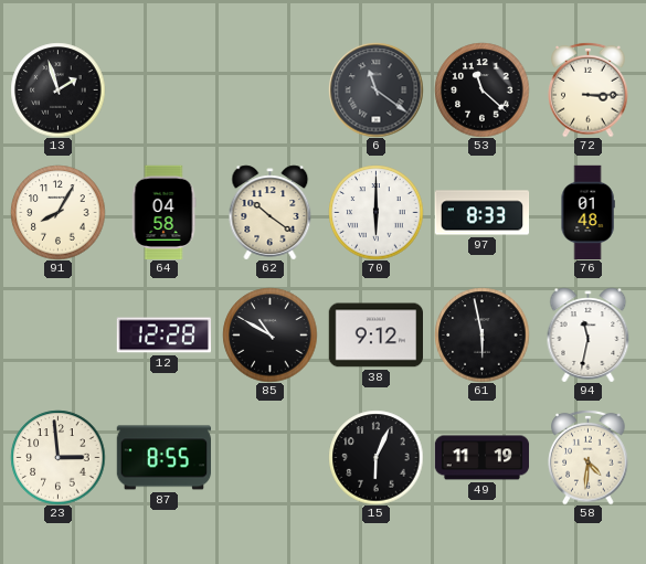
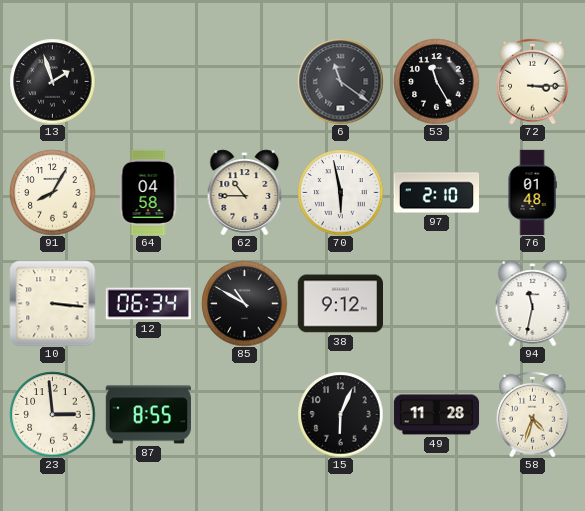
53: 11:22 -> 11:25 (436, 81)
62: 10:21 -> 10:45 (245, 192)
70: 6:00 -> 5:58 (340, 192)
97: 8:33 -> 2:10 (436, 193)
10: none -> 3:16 (52, 303)
12: 12:28 -> 06:34 (148, 304)
61: 5:58 -> none (481, 334)
49: 11:19 -> 11:28 (436, 415)
58: 4:31 -> 4:33 (533, 414)
